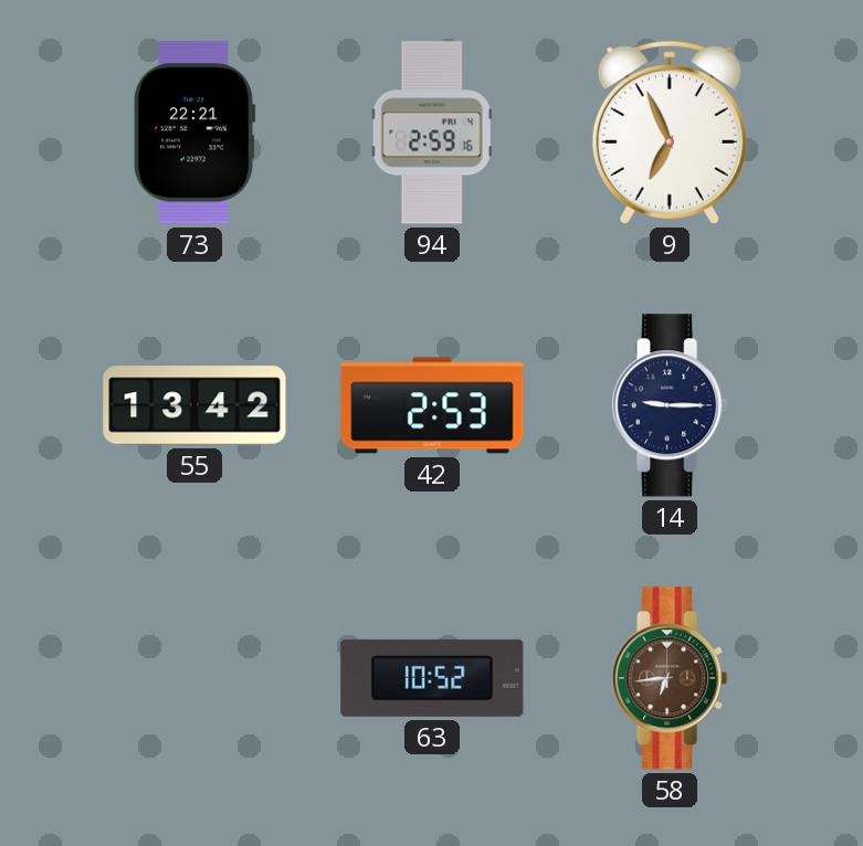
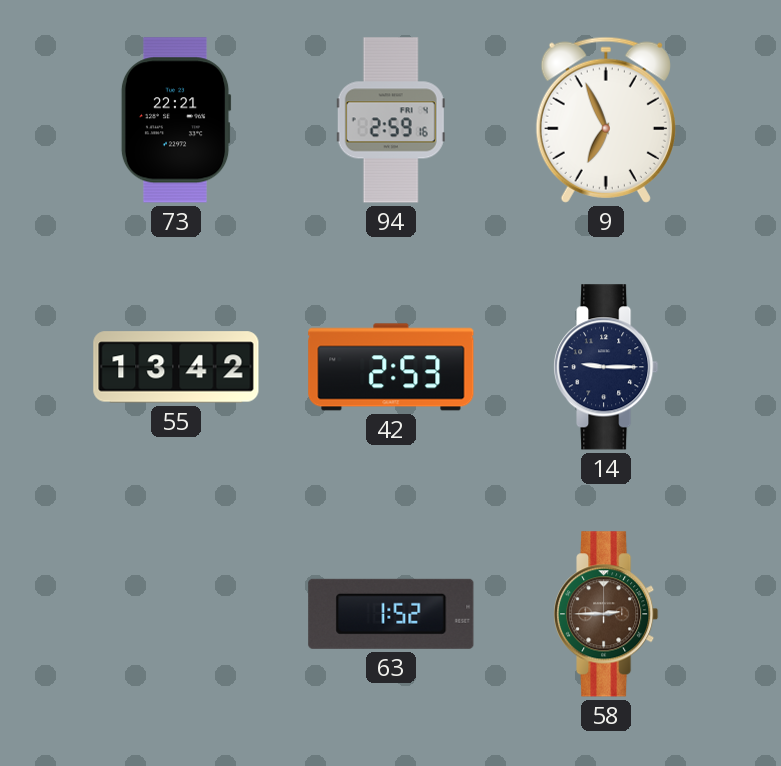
63: 10:52 -> 1:52 (391, 614)
58: 6:44 -> 2:45 (607, 614)
